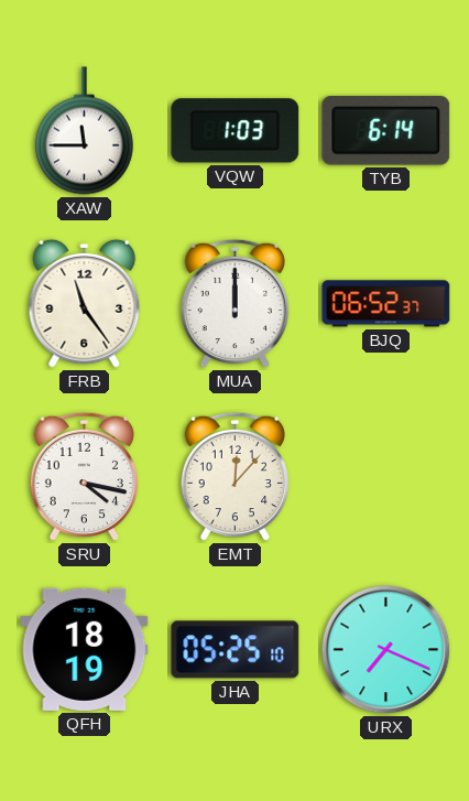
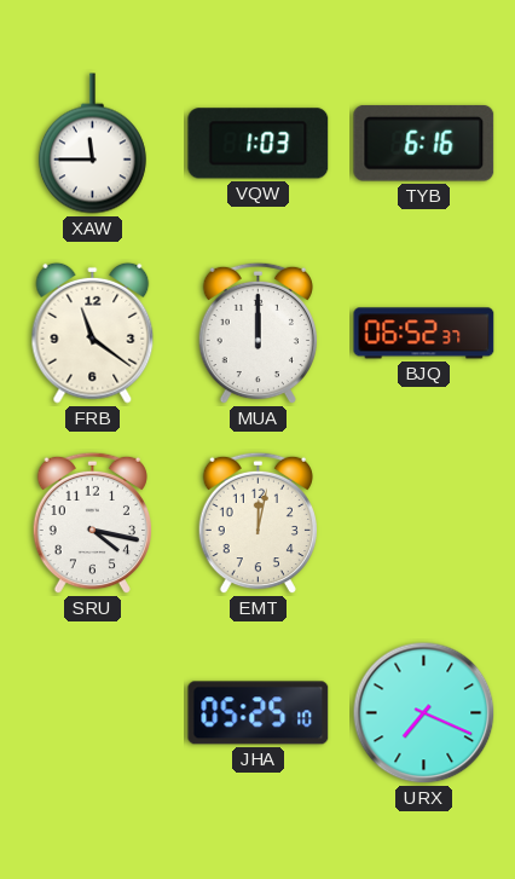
TYB: 6:14 -> 6:16 (424, 143)
FRB: 11:24 -> 11:21 (93, 332)
EMT: 12:07 -> 12:02 (257, 524)
QFH: 18:19 -> none (85, 649)
